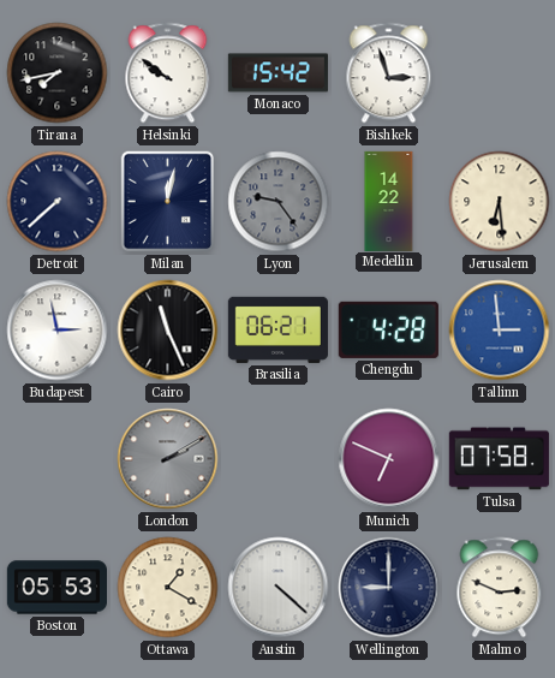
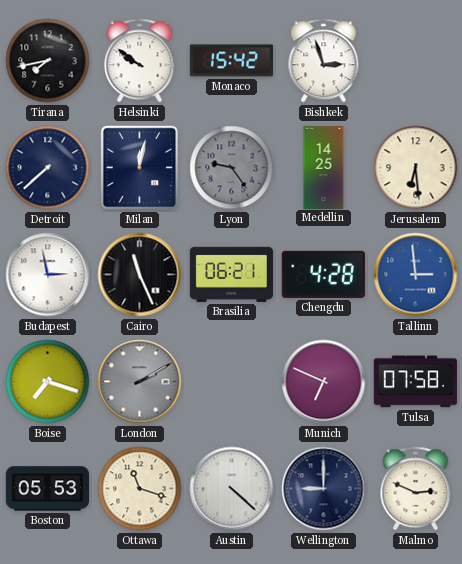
Medellin: 14:22 -> 14:25 (324, 167)
Boise: none -> 7:18 (48, 382)
Ottawa: 1:20 -> 11:18 (140, 489)
